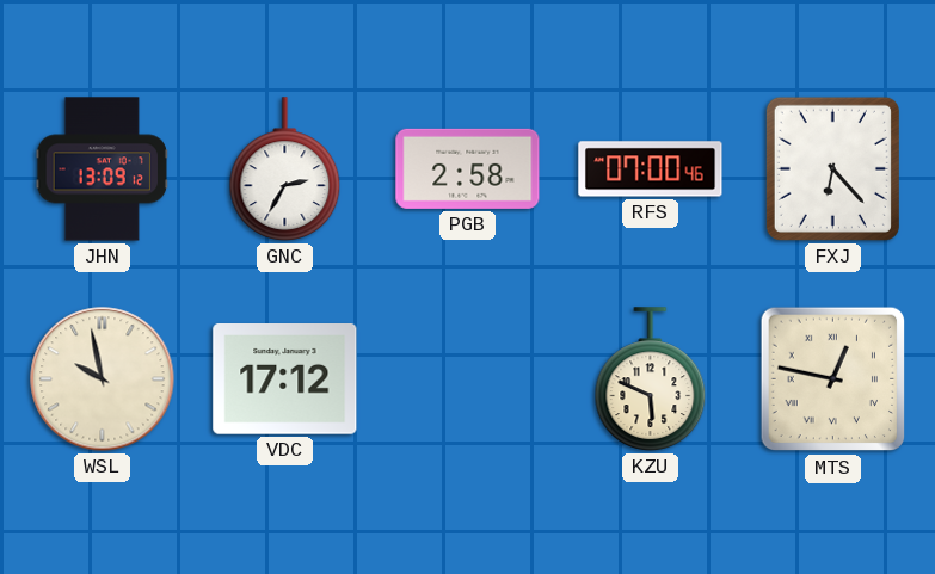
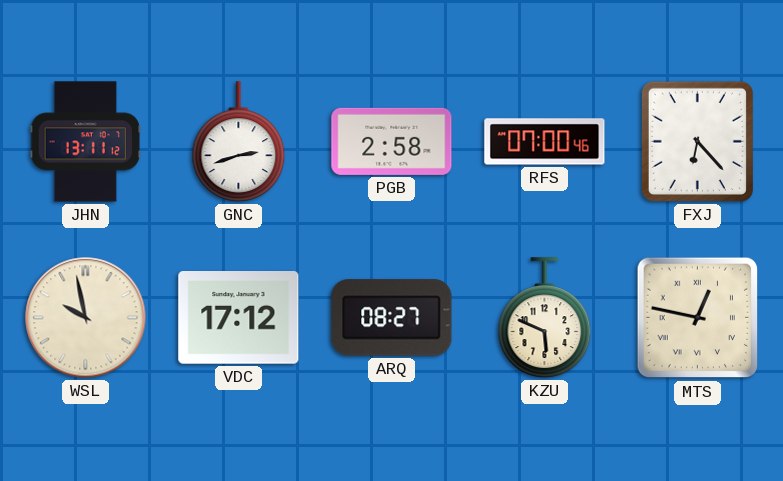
JHN: 13:09 -> 13:11 (85, 142)
GNC: 2:35 -> 2:42 (239, 142)
ARQ: none -> 08:27 (392, 318)
